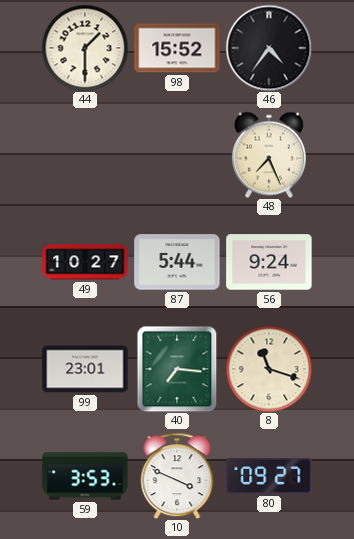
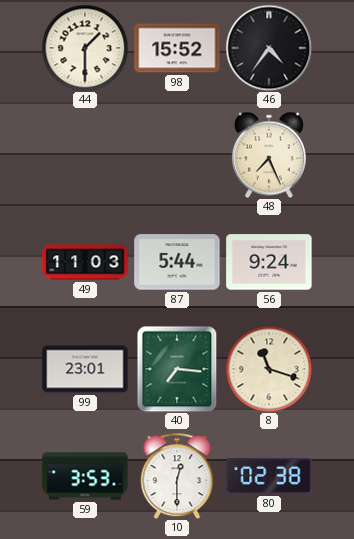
49: 10:27 -> 11:03 (85, 262)
10: 3:49 -> 12:30 (177, 476)
80: 09:27 -> 02:38 (269, 477)
